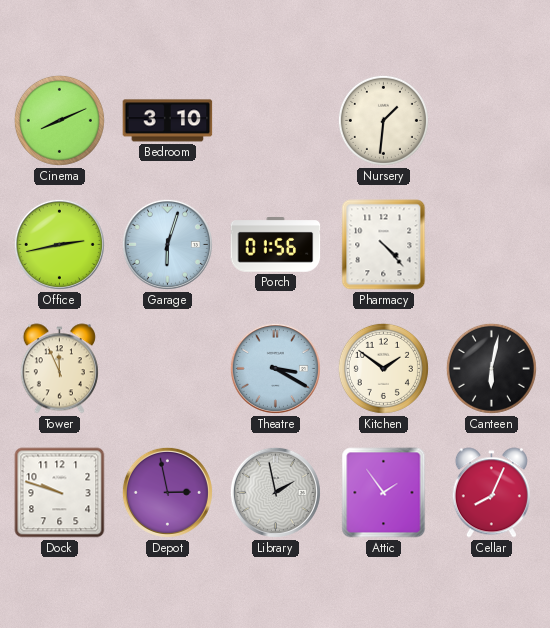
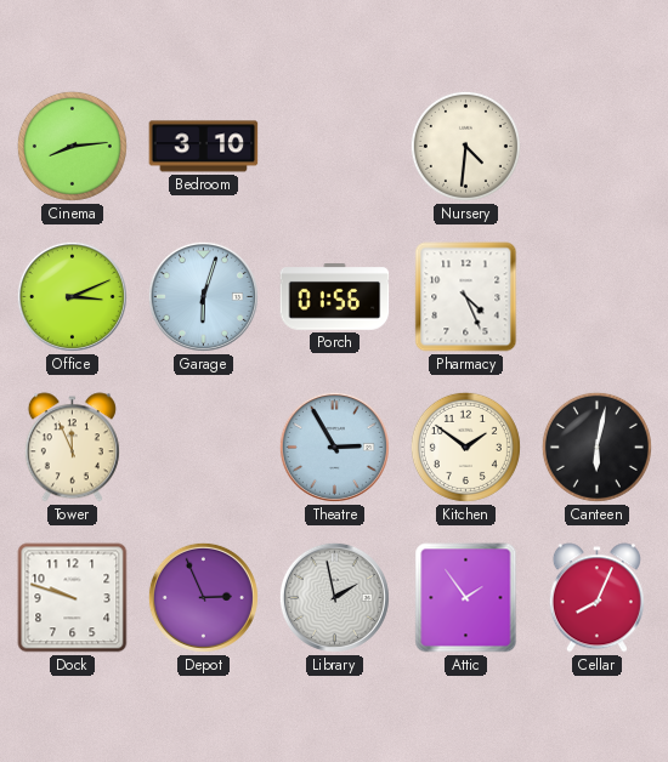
Cinema: 8:11 -> 8:14 (72, 146)
Nursery: 1:31 -> 4:31 (465, 146)
Office: 2:43 -> 3:11 (72, 296)
Pharmacy: 4:23 -> 4:26 (466, 297)
Theatre: 3:20 -> 2:55 (334, 447)
Depot: 2:58 -> 2:56 (203, 597)
